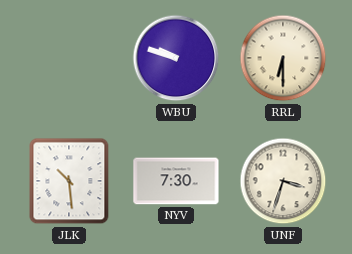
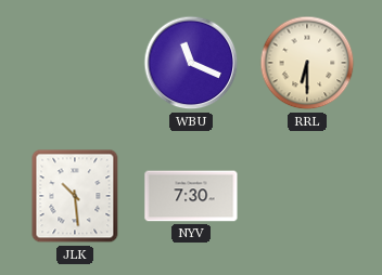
WBU: 9:48 -> 11:19 (191, 63)
UNF: 3:33 -> none (283, 181)
